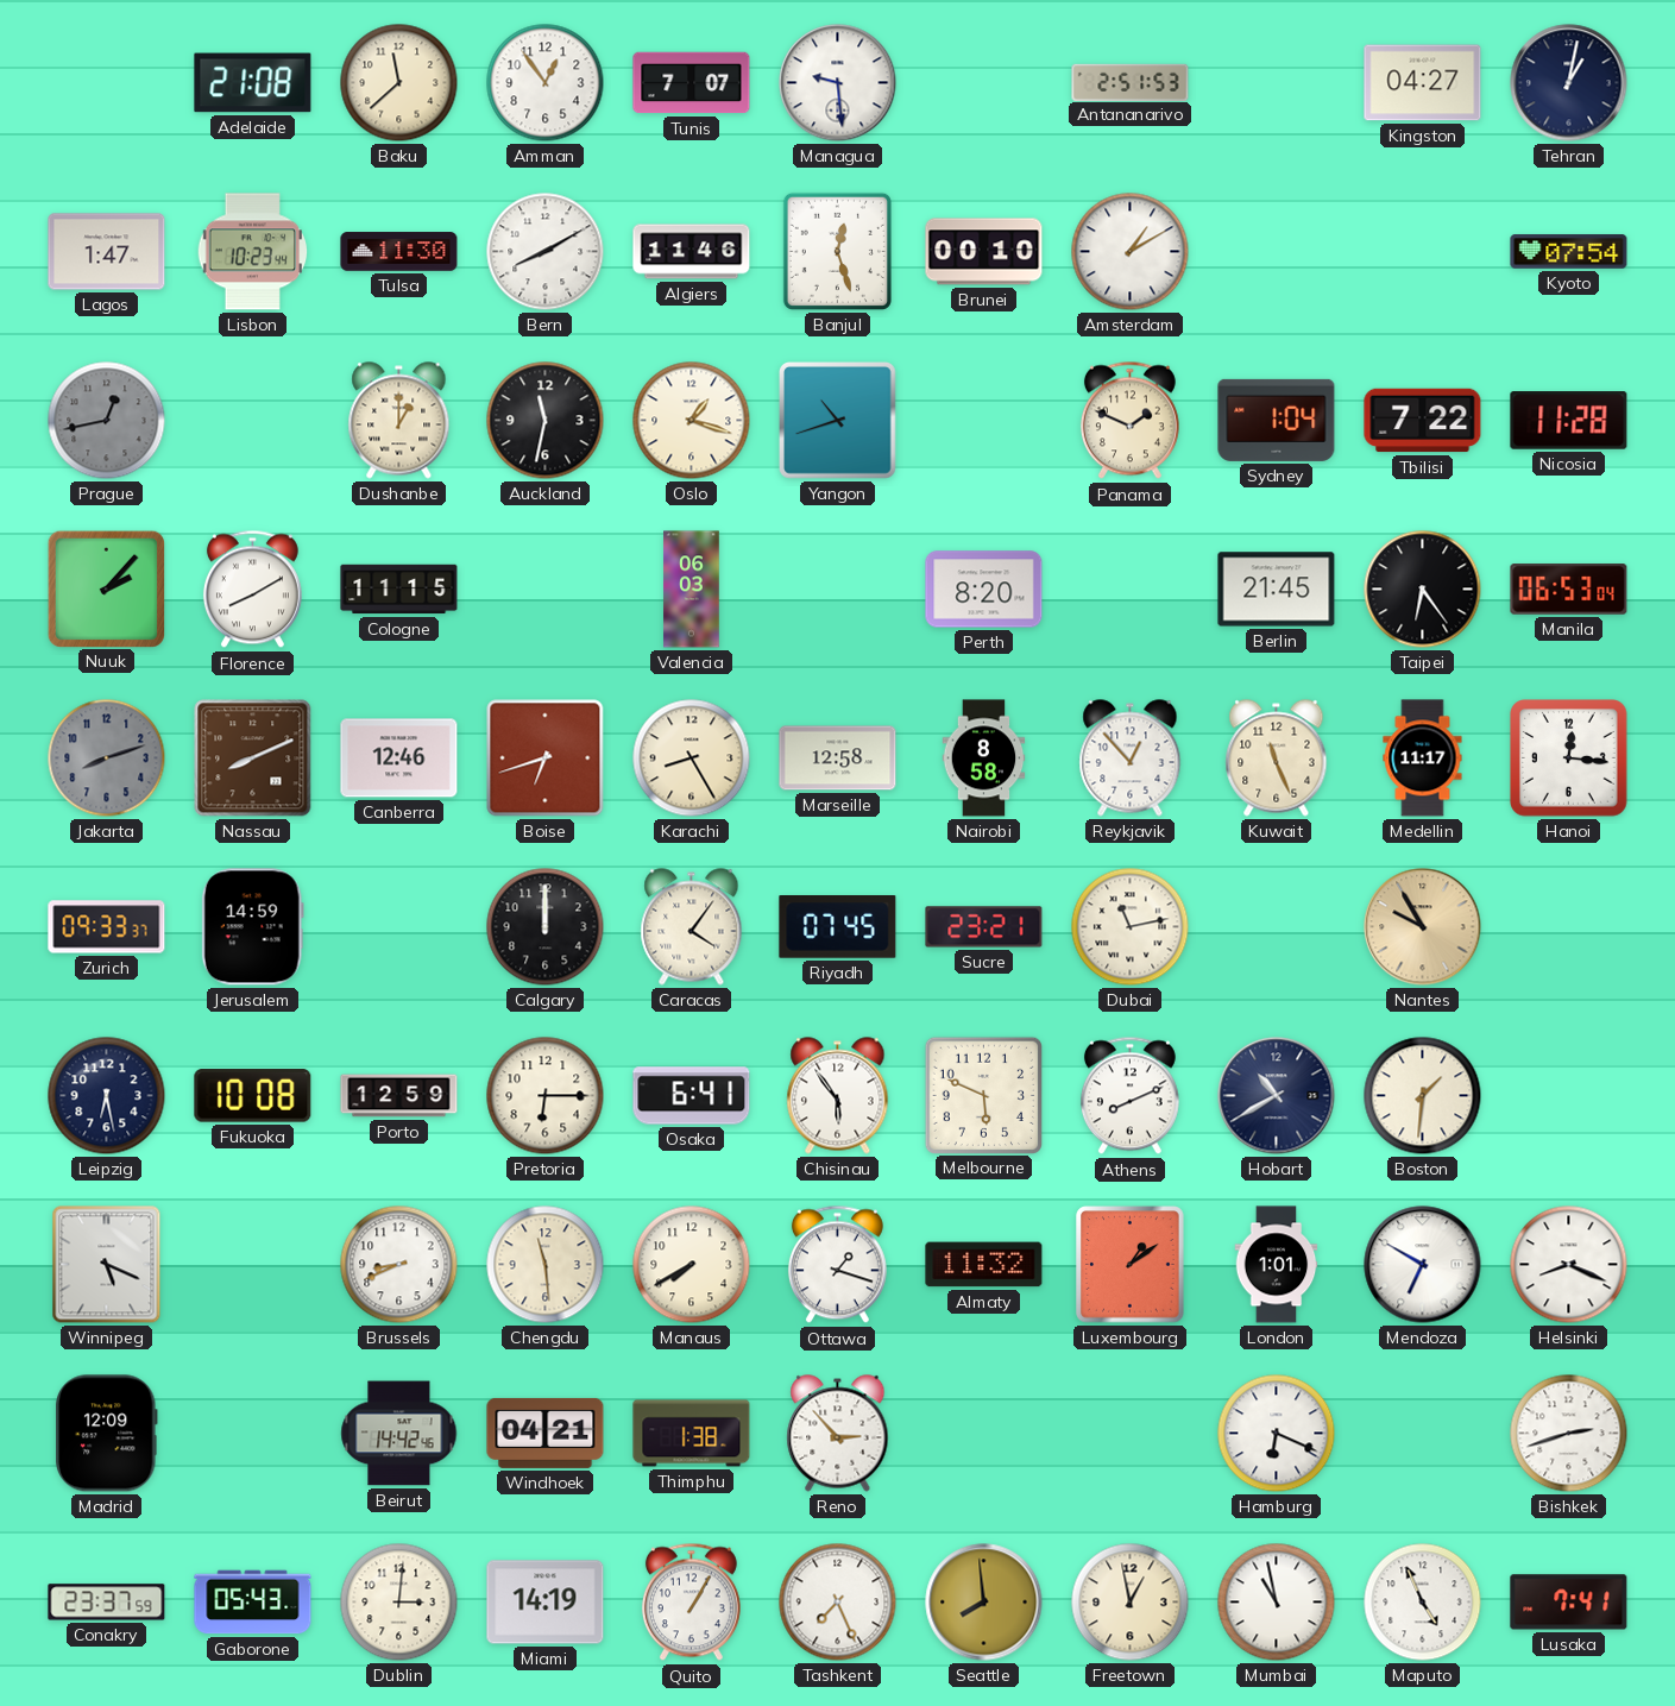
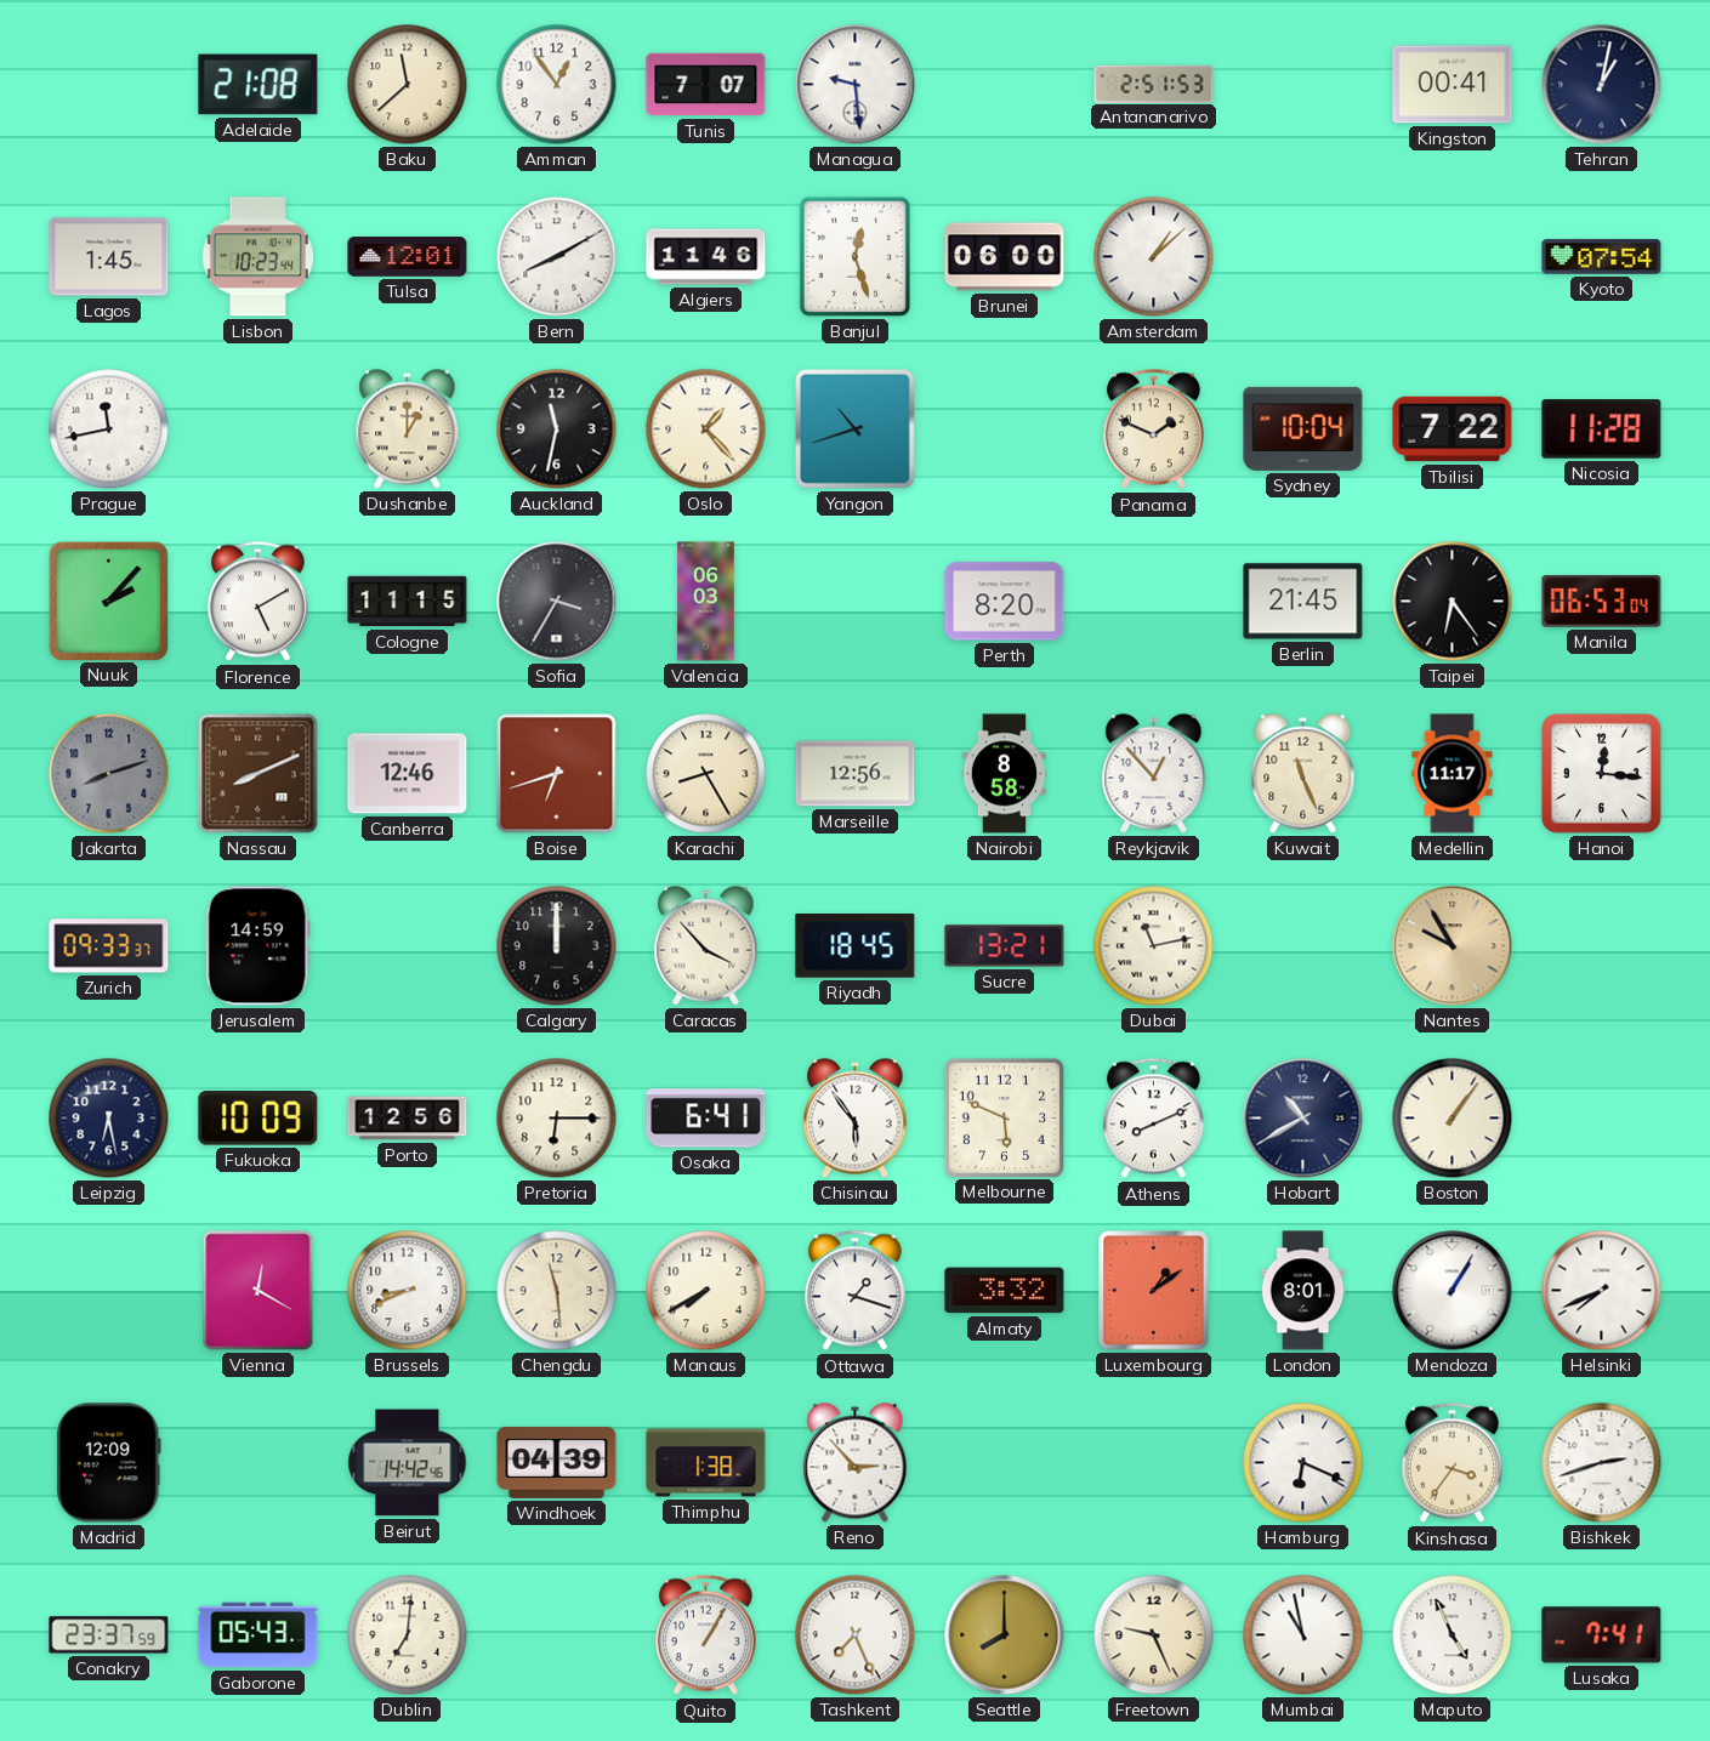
Kingston: 04:27 -> 00:41 (1453, 85)
Lagos: 1:47 -> 1:45 (109, 257)
Tulsa: 11:30 -> 12:01 (408, 257)
Brunei: 00:10 -> 06:00 (1005, 257)
Amsterdam: 1:10 -> 1:08 (1154, 257)
Prague: 12:43 -> 11:43 (109, 429)
Prague dial: grey -> white (109, 429)
Oslo: 1:18 -> 1:23 (706, 429)
Sydney: 1:04 -> 10:04 (1303, 428)
Florence: 8:10 -> 5:10 (257, 602)
Sofia: none -> 3:35 (557, 602)
Marseille: 12:58 -> 12:56 (856, 774)
Caracas: 4:06 -> 3:53 (706, 946)
Riyadh: 07:45 -> 18:45 (856, 946)
Sucre: 23:21 -> 13:21 (1005, 946)
Fukuoka: 10:08 -> 10:09 (259, 1119)
Porto: 12:59 -> 12:56 (408, 1119)
Boston: 1:31 -> 1:06 (1453, 1119)
Winnipeg: 5:19 -> none (107, 1265)
Vienna: none -> 12:20 (259, 1291)
Almaty: 11:32 -> 3:32 (1005, 1291)
London: 1:01 -> 8:01 (1303, 1291)
Mendoza: 6:50 -> 1:05 (1453, 1291)
Helsinki: 8:19 -> 7:41 (1602, 1291)
Windhoek: 04:21 -> 04:39 (557, 1462)
Kinshasa: none -> 3:36 (1451, 1463)
Dublin: 3:01 -> 7:01 (408, 1635)
Miami: 14:19 -> none (546, 1603)
Seattle: 7:59 -> 8:00 (1005, 1635)
Freetown: 12:58 -> 9:26 (1154, 1635)
